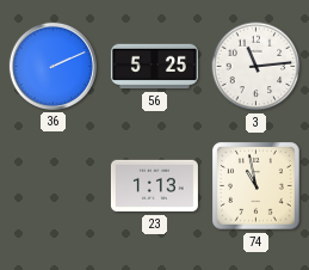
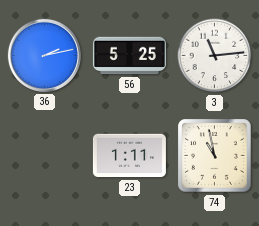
36: 2:11 -> 2:13 (44, 55)
23: 1:13 -> 1:11 (129, 156)
